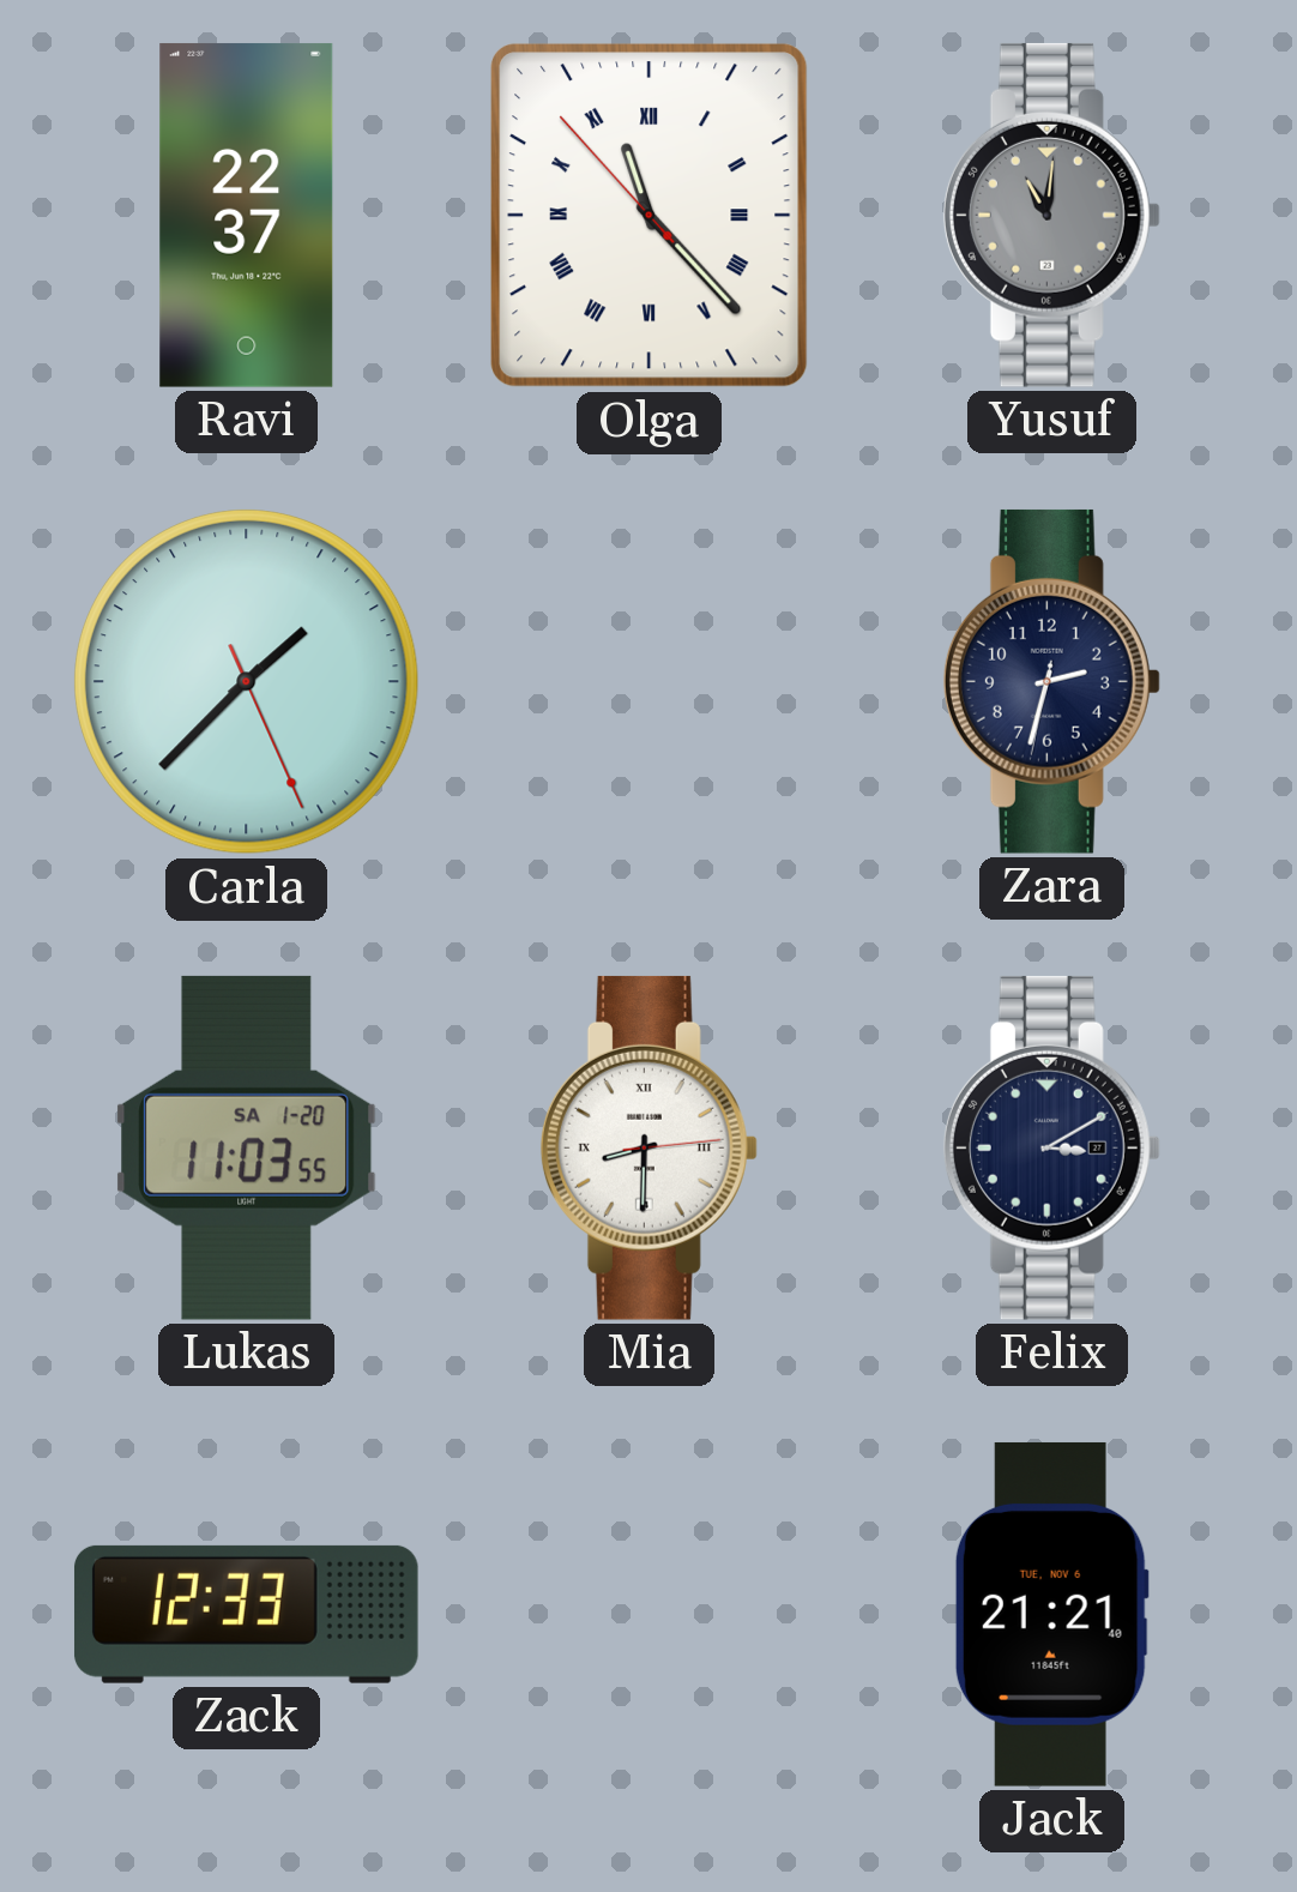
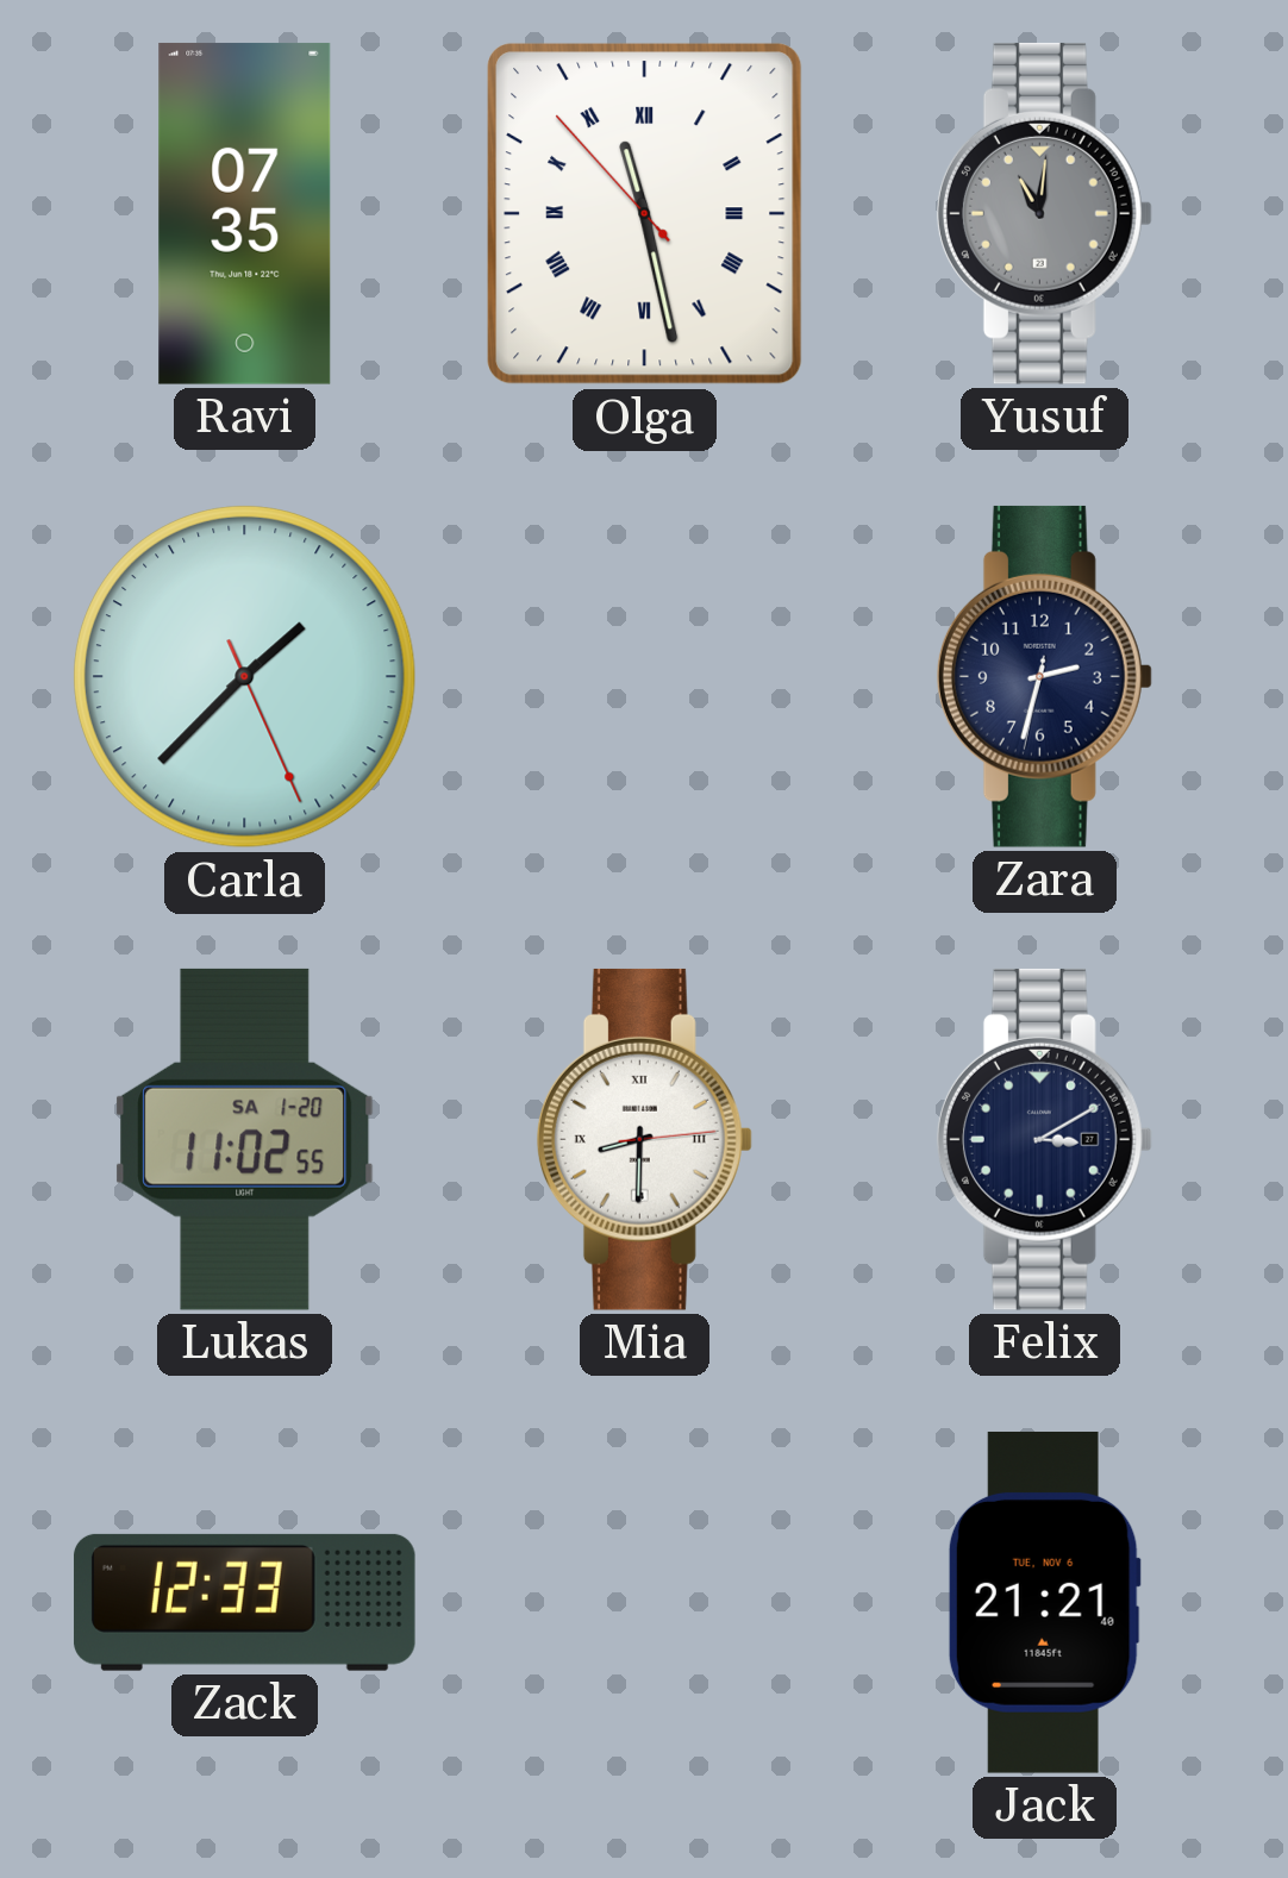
Ravi: 22:37 -> 07:35 (245, 213)
Olga: 11:22 -> 11:27 (645, 213)
Lukas: 11:03 -> 11:02 (245, 1139)
